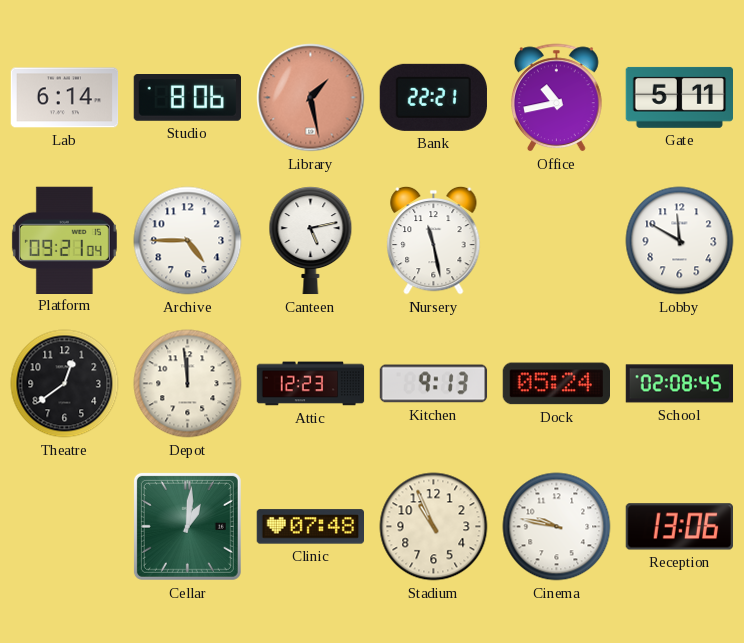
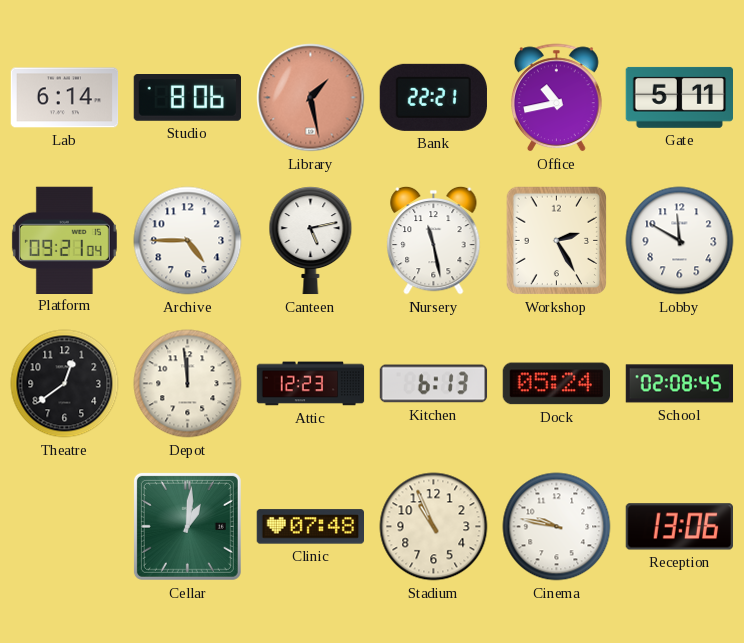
Workshop: none -> 2:25 (557, 241)
Kitchen: 9:13 -> 6:13 (434, 384)
